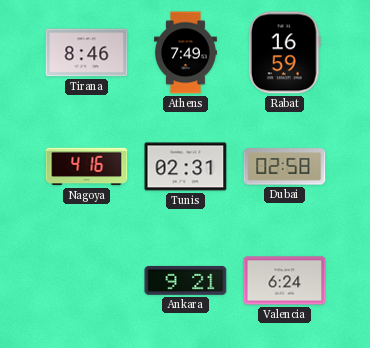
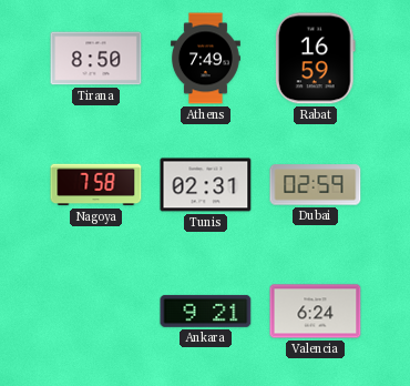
Tirana: 8:46 -> 8:50 (96, 59)
Nagoya: 4:16 -> 7:58 (96, 185)
Dubai: 02:58 -> 02:59 (316, 185)
